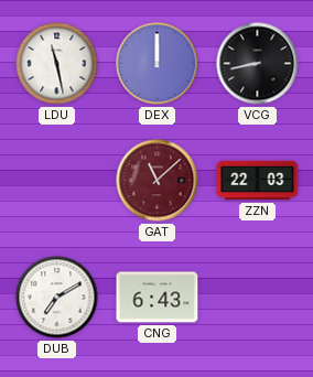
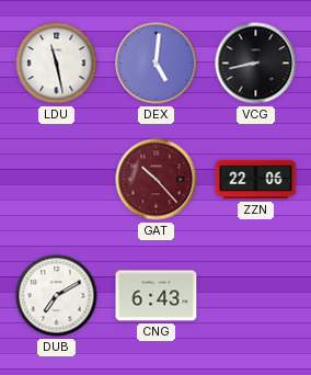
DEX: 12:00 -> 5:01 (157, 64)
GAT: 11:08 -> 10:23 (157, 180)
ZZN: 22:03 -> 22:06 (256, 180)
